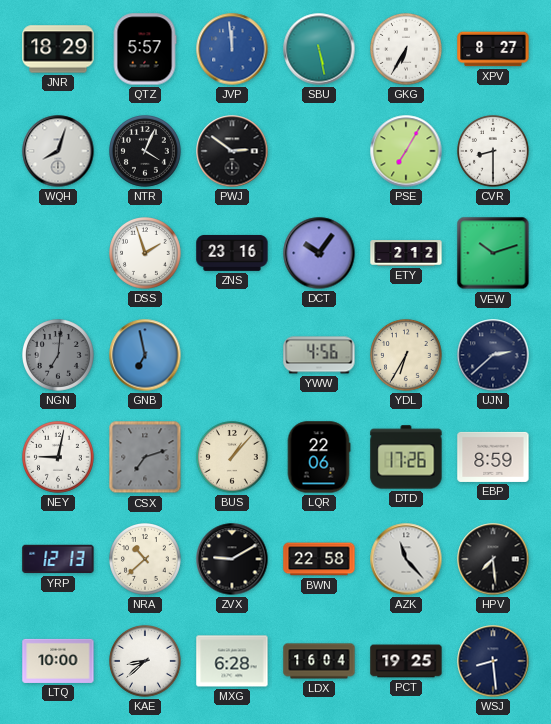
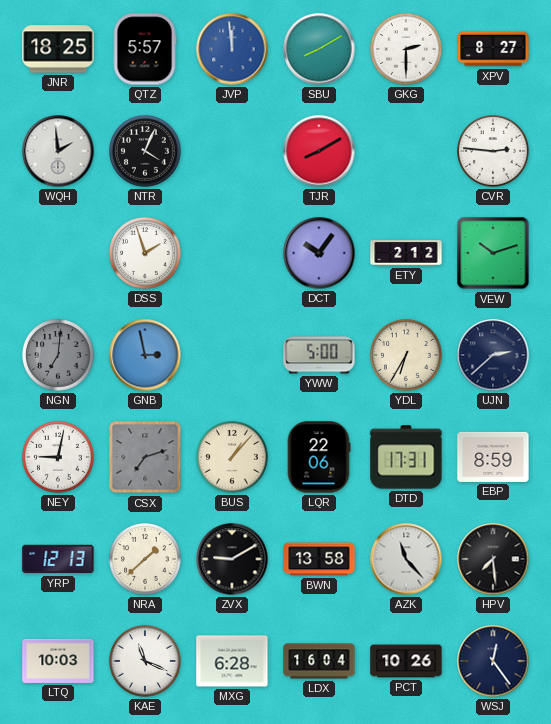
JNR: 18:29 -> 18:25 (58, 49)
SBU: 5:28 -> 8:10 (319, 49)
GKG: 6:35 -> 2:30 (407, 50)
WQH: 8:03 -> 1:59 (58, 151)
PWJ: 2:51 -> none (232, 151)
TJR: none -> 8:10 (319, 151)
PSE: 7:05 -> none (406, 151)
CVR: 8:30 -> 2:46 (494, 152)
ZNS: 23:16 -> none (232, 253)
GNB: 6:58 -> 2:58 (145, 355)
YWW: 4:56 -> 5:00 (319, 355)
DTD: 17:26 -> 17:31 (406, 457)
NRA: 10:38 -> 1:38 (146, 560)
BWN: 22:58 -> 13:58 (319, 559)
LTQ: 10:00 -> 10:03 (58, 661)
KAE: 8:38 -> 11:19 (146, 662)
PCT: 19:25 -> 10:26 (406, 661)
WSJ: 8:29 -> 12:24 (493, 661)
